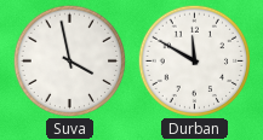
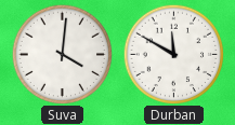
Suva: 3:58 -> 4:01 (62, 54)
